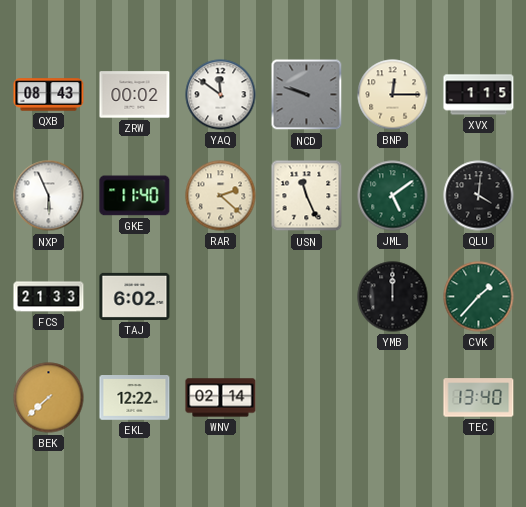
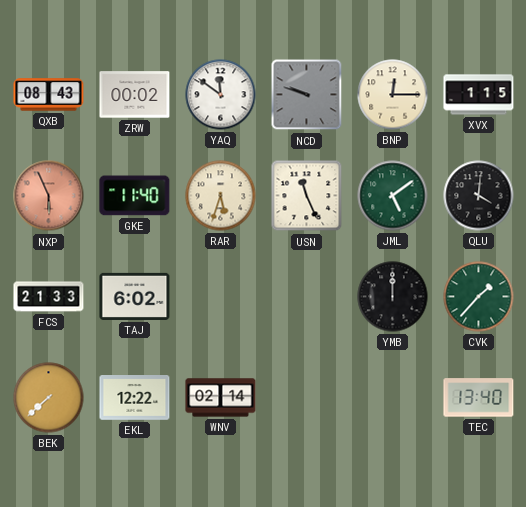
NXP dial: white -> salmon (49, 196)
RAR: 2:22 -> 5:33 (221, 196)
